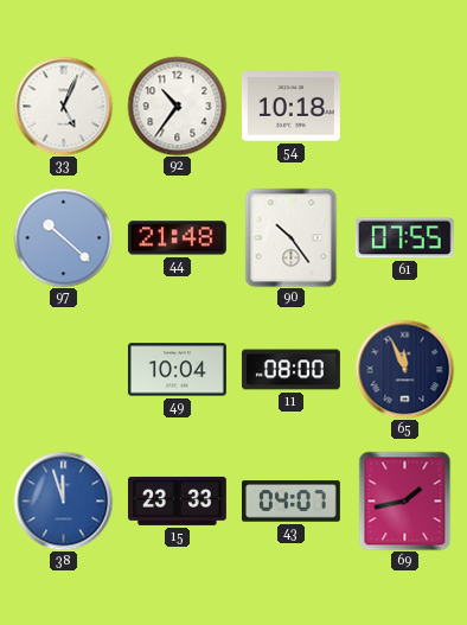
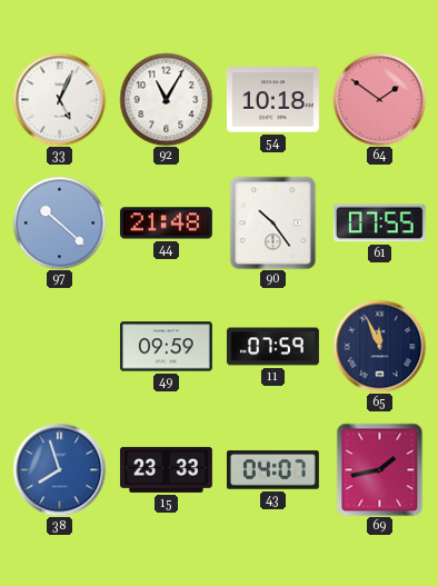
92: 10:36 -> 11:05 (166, 99)
64: none -> 1:51 (379, 99)
49: 10:04 -> 09:59 (166, 347)
11: 08:00 -> 07:59 (273, 347)
38: 11:57 -> 7:57 (59, 469)
